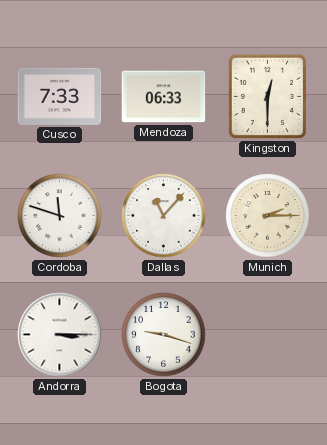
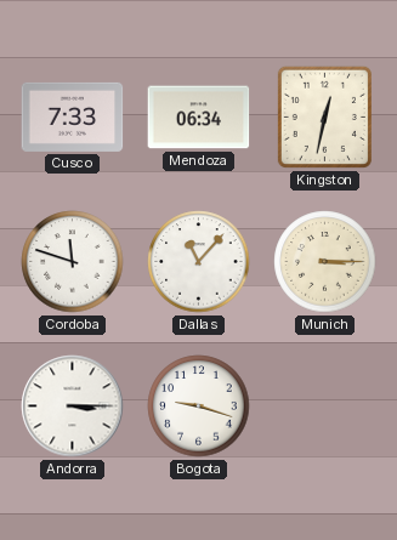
Mendoza: 06:33 -> 06:34 (199, 118)
Kingston: 12:30 -> 12:32 (324, 116)
Munich: 2:15 -> 3:15 (325, 262)
